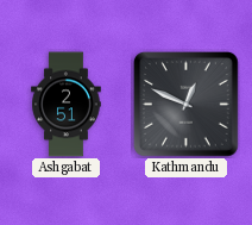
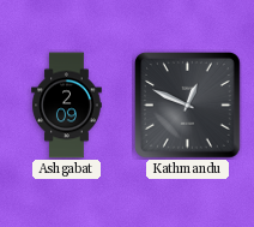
Ashgabat: 2:51 -> 2:09 (67, 106)
